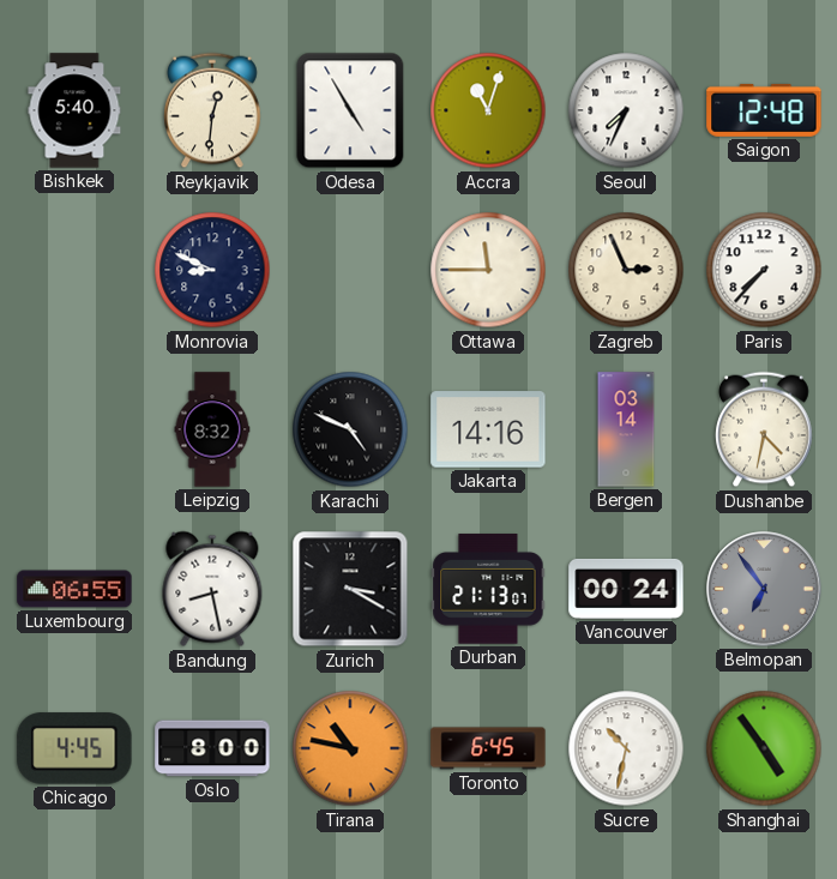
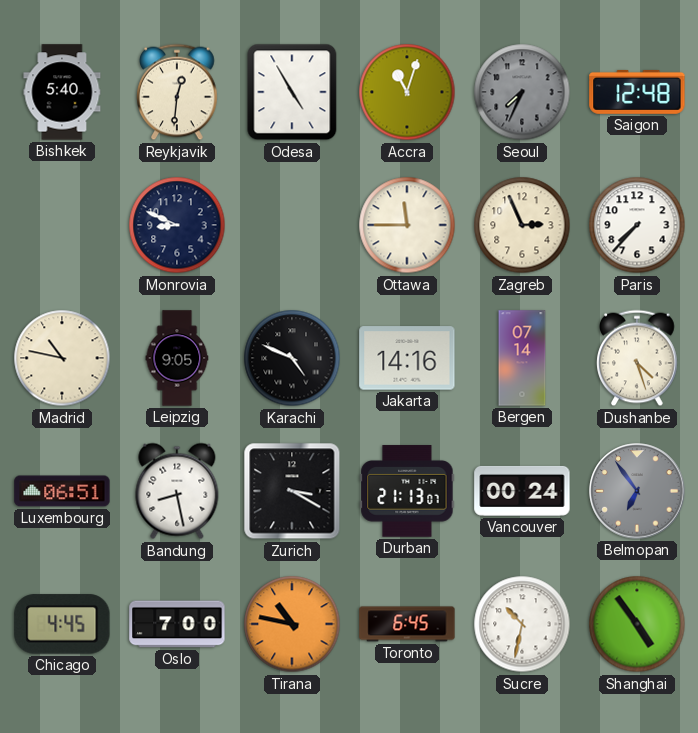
Seoul dial: white -> grey (522, 92)
Madrid: none -> 10:47 (62, 358)
Leipzig: 8:32 -> 9:05 (177, 358)
Bergen: 03:14 -> 07:14 (522, 358)
Dushanbe: 4:32 -> 4:27 (637, 358)
Luxembourg: 06:55 -> 06:51 (62, 491)
Oslo: 8:00 -> 7:00 (177, 624)
